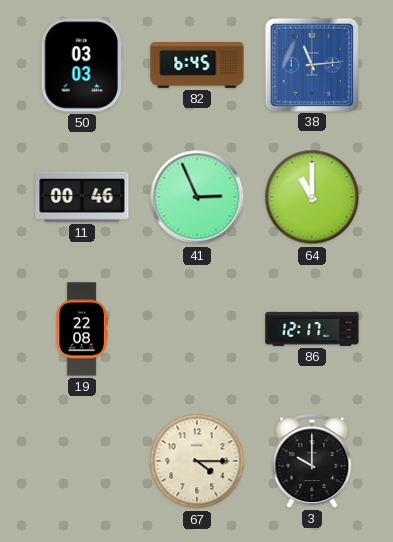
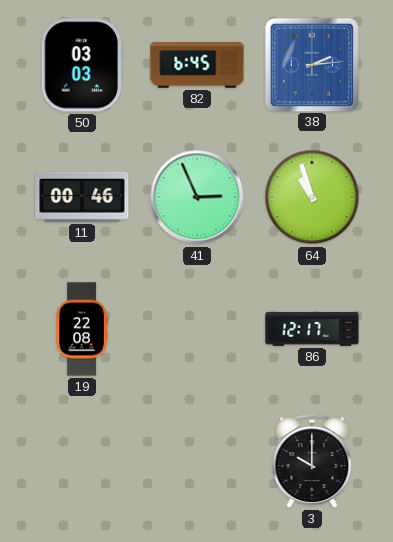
38: 11:14 -> 2:14 (311, 64)
64: 11:00 -> 10:57 (312, 197)
67: 4:15 -> none (197, 461)
